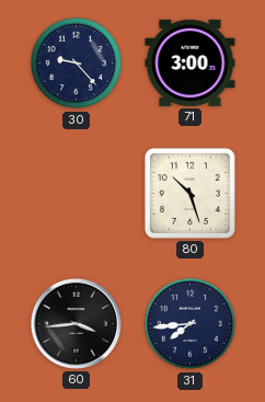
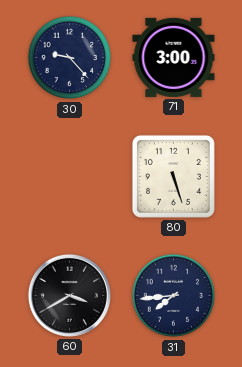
80: 10:27 -> 5:27 (173, 176)
60: 3:44 -> 3:40 (69, 295)
